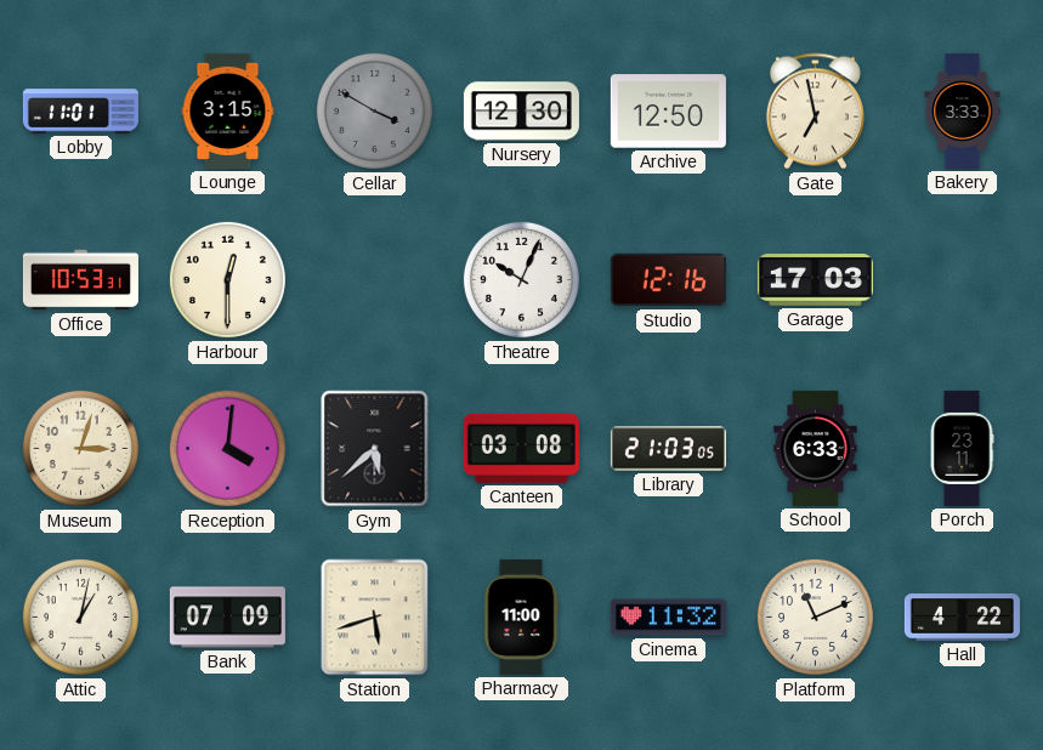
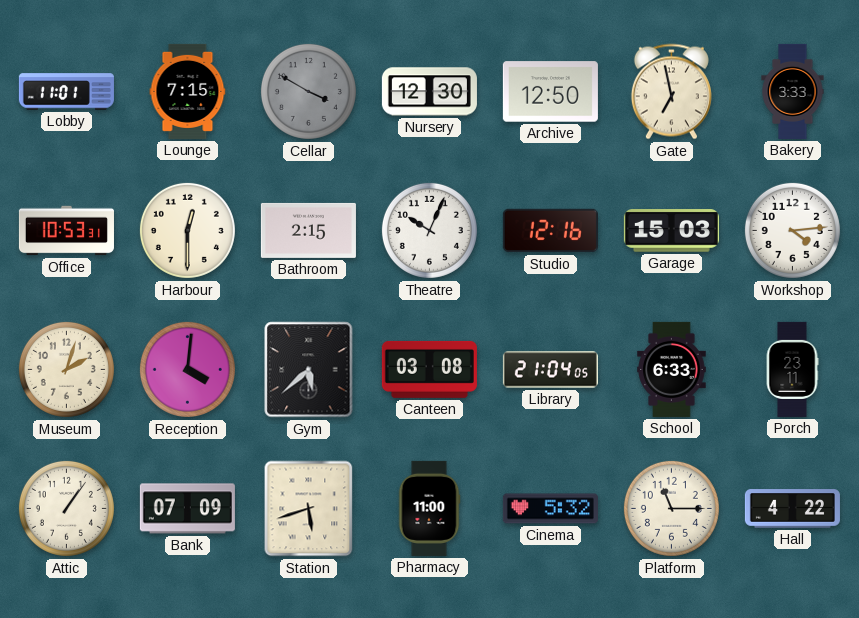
Lounge: 3:15 -> 7:15 (188, 91)
Bathroom: none -> 2:15 (308, 230)
Garage: 17:03 -> 15:03 (671, 231)
Workshop: none -> 4:14 (792, 230)
Museum: 3:03 -> 2:03 (66, 369)
Library: 21:03 -> 21:04 (550, 370)
Attic: 1:02 -> 1:06 (66, 508)
Cinema: 11:32 -> 5:32 (550, 509)
Platform: 11:11 -> 11:15 (671, 508)
